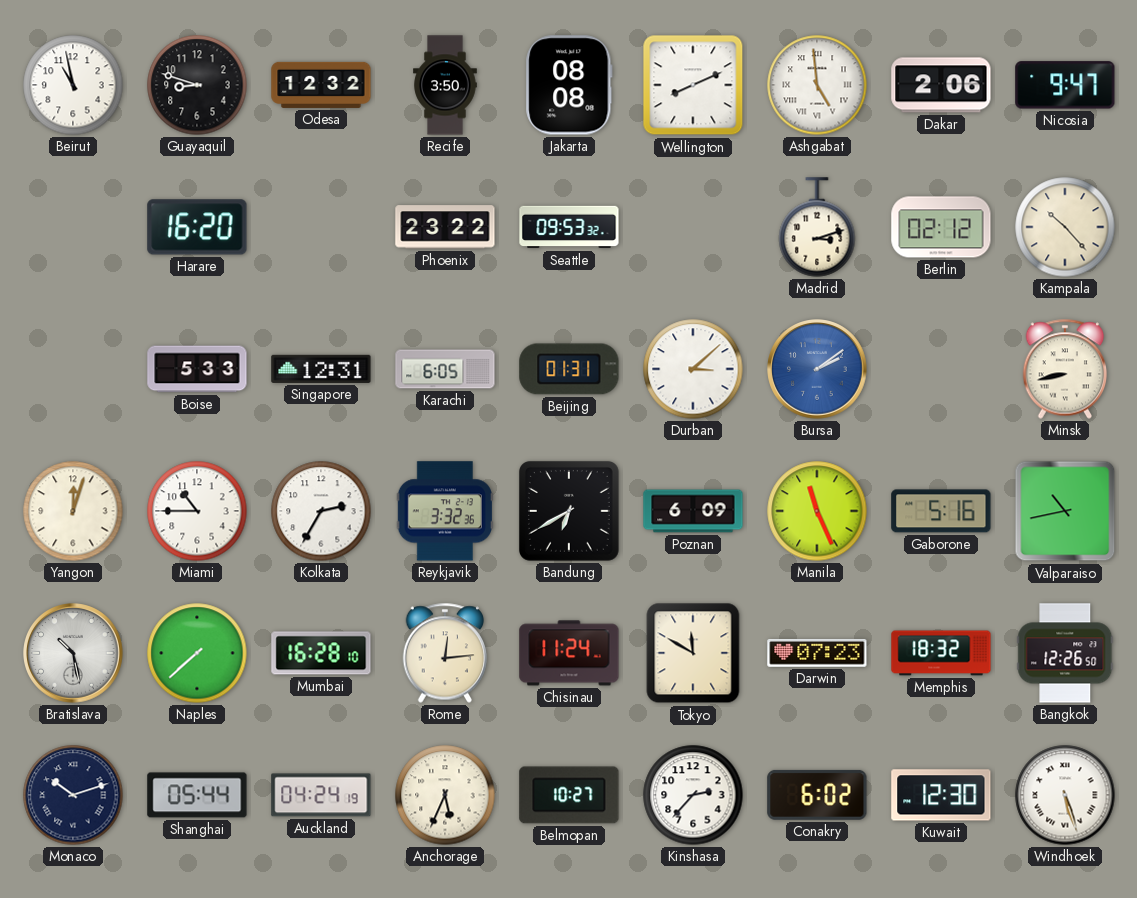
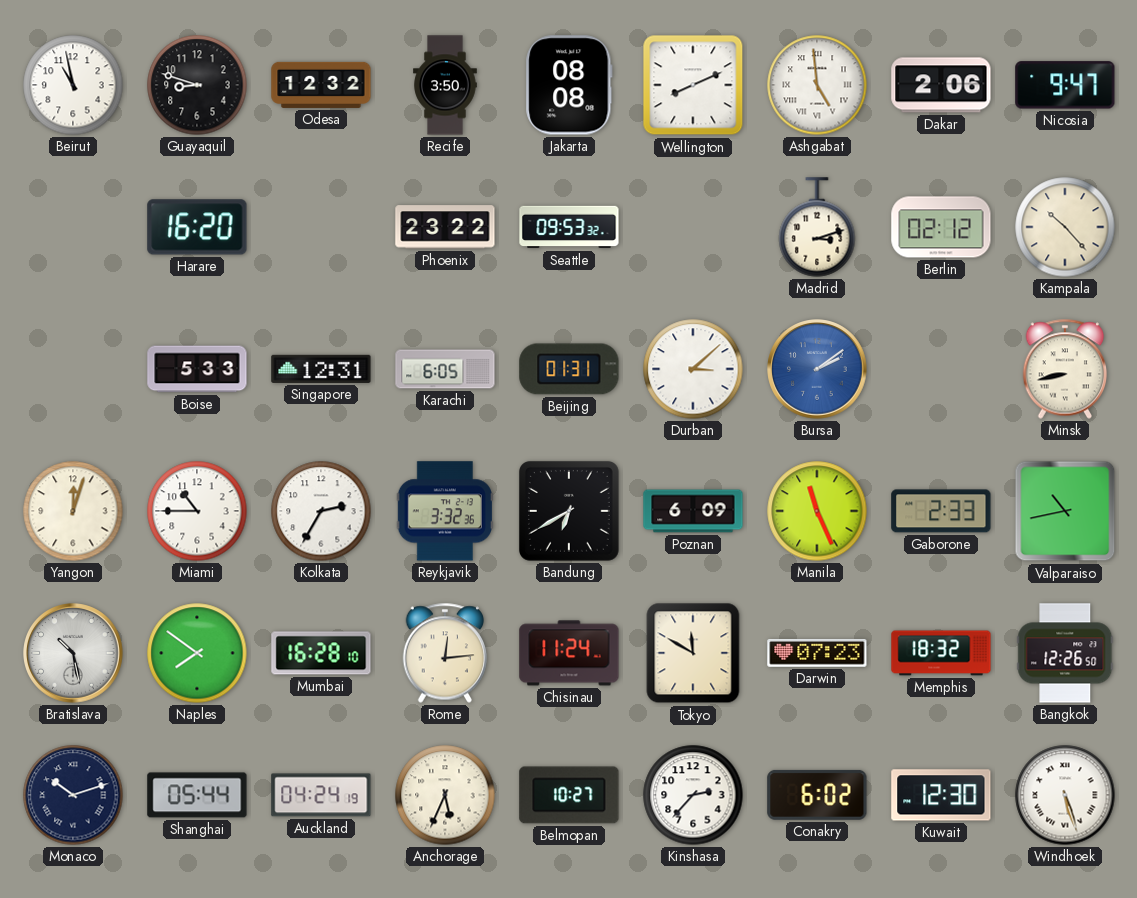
Gaborone: 5:16 -> 2:33 (941, 511)
Naples: 7:38 -> 7:51 (197, 653)
